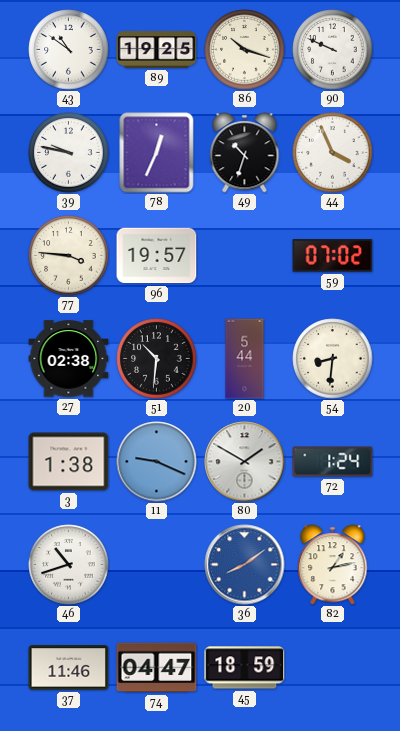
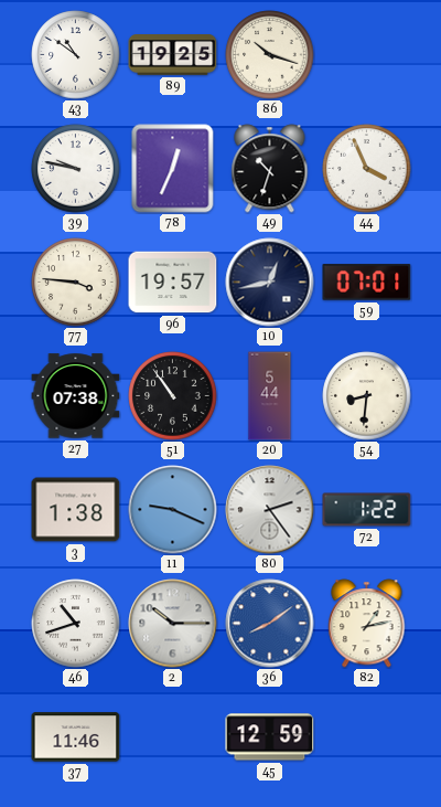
90: 9:49 -> none (333, 50)
10: none -> 12:43 (270, 283)
59: 07:02 -> 07:01 (367, 283)
27: 02:38 -> 07:38 (76, 396)
51: 10:31 -> 10:54 (173, 396)
80: 1:50 -> 2:24 (270, 510)
72: 1:24 -> 1:22 (367, 510)
2: none -> 10:15 (173, 624)
74: 04:47 -> none (157, 668)
45: 18:59 -> 12:59 (270, 737)
